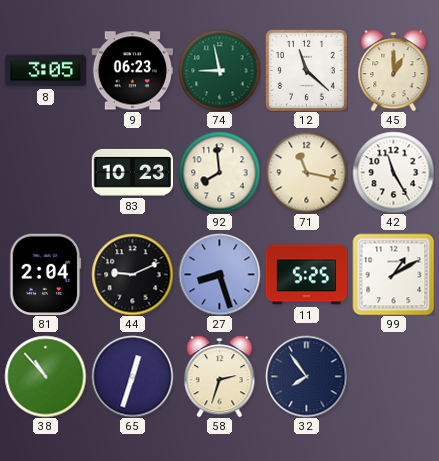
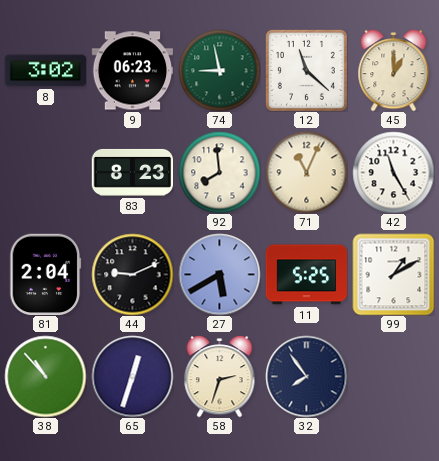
8: 3:05 -> 3:02 (45, 71)
83: 10:23 -> 8:23 (132, 172)
71: 11:17 -> 11:04 (306, 172)
27: 8:27 -> 5:40 (219, 274)
